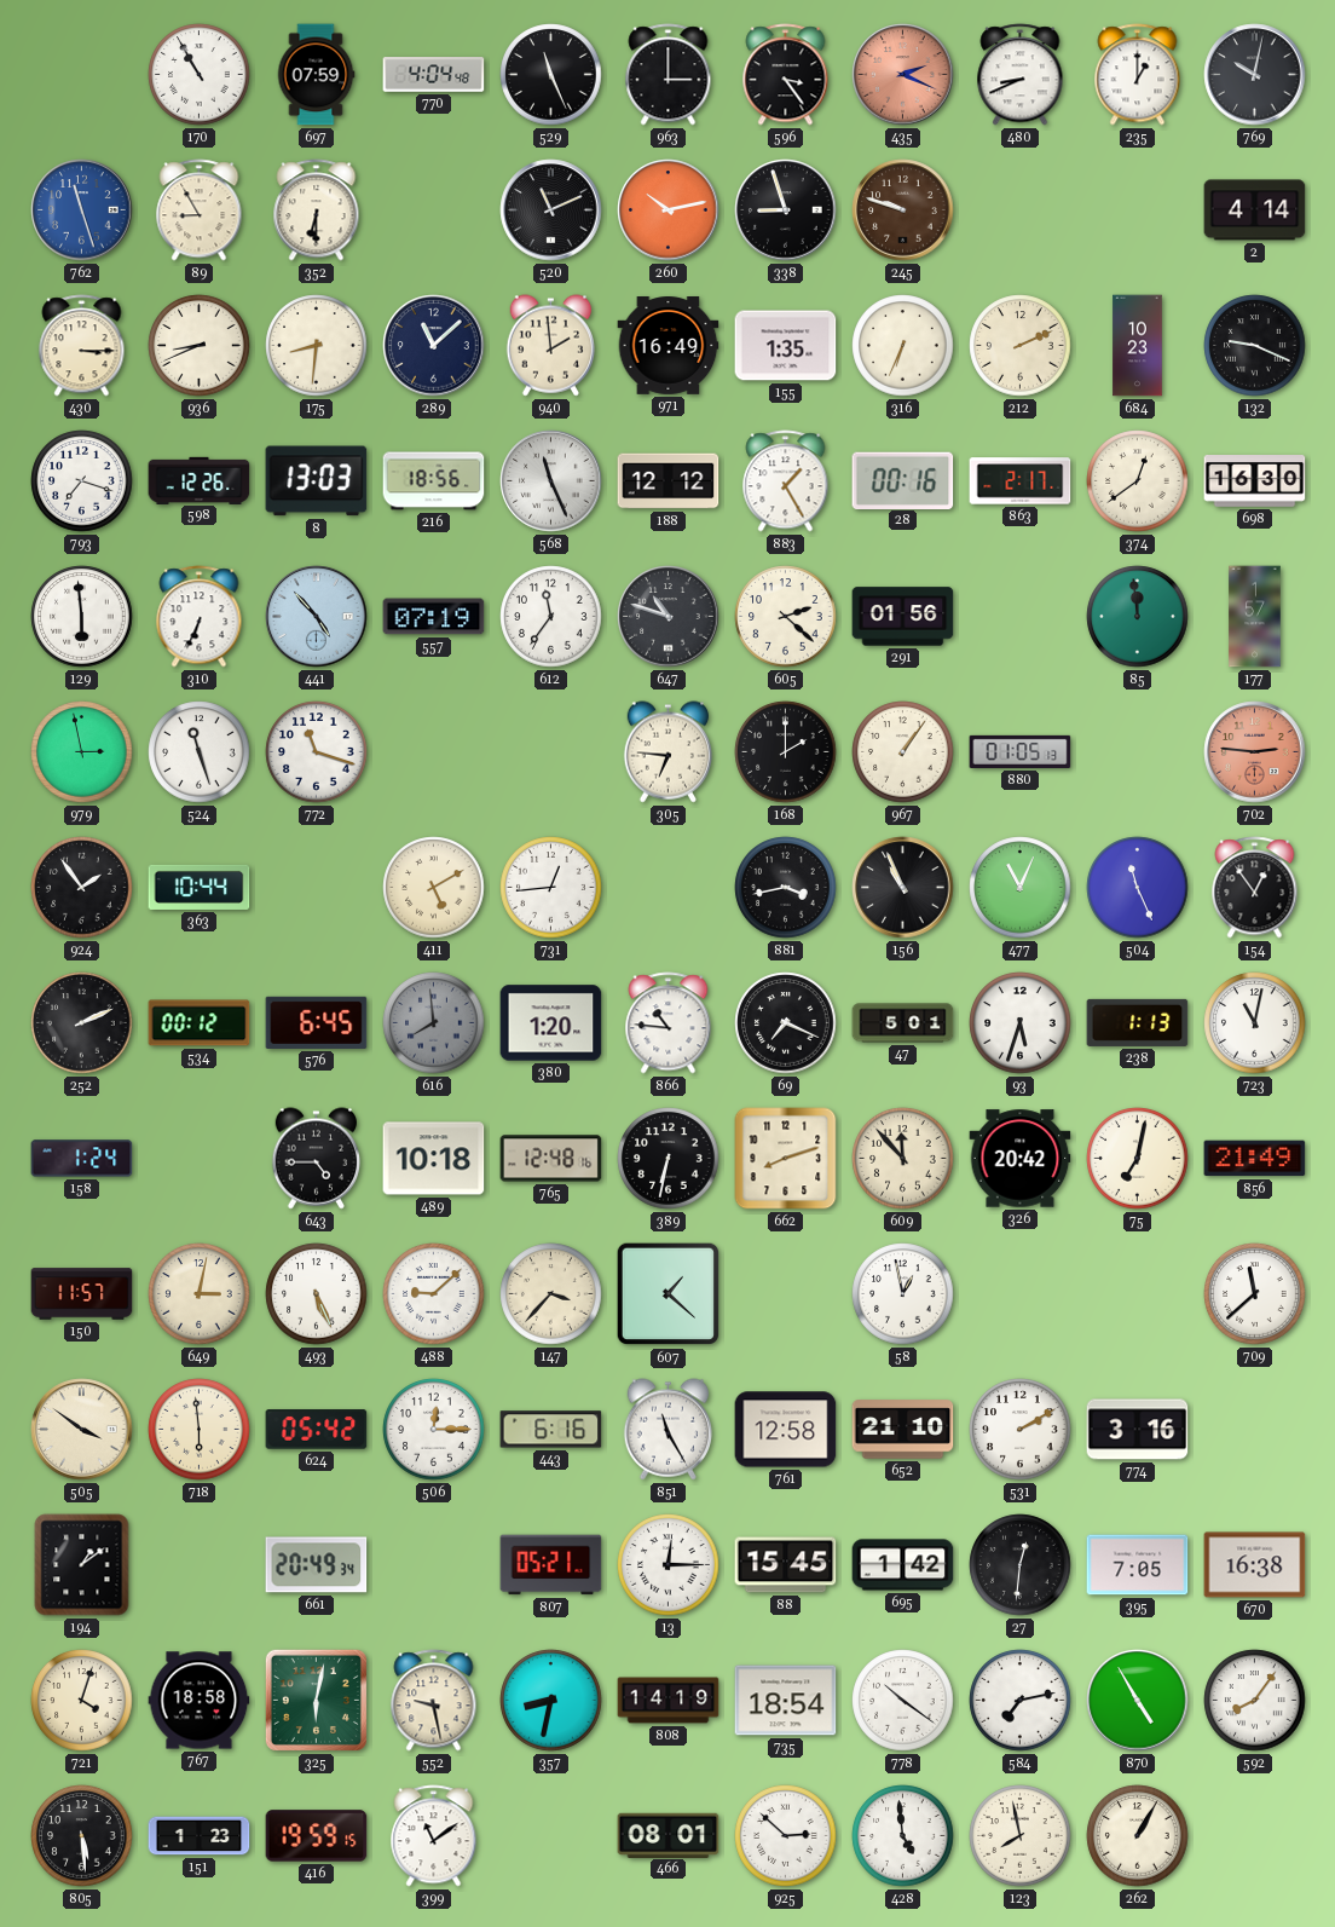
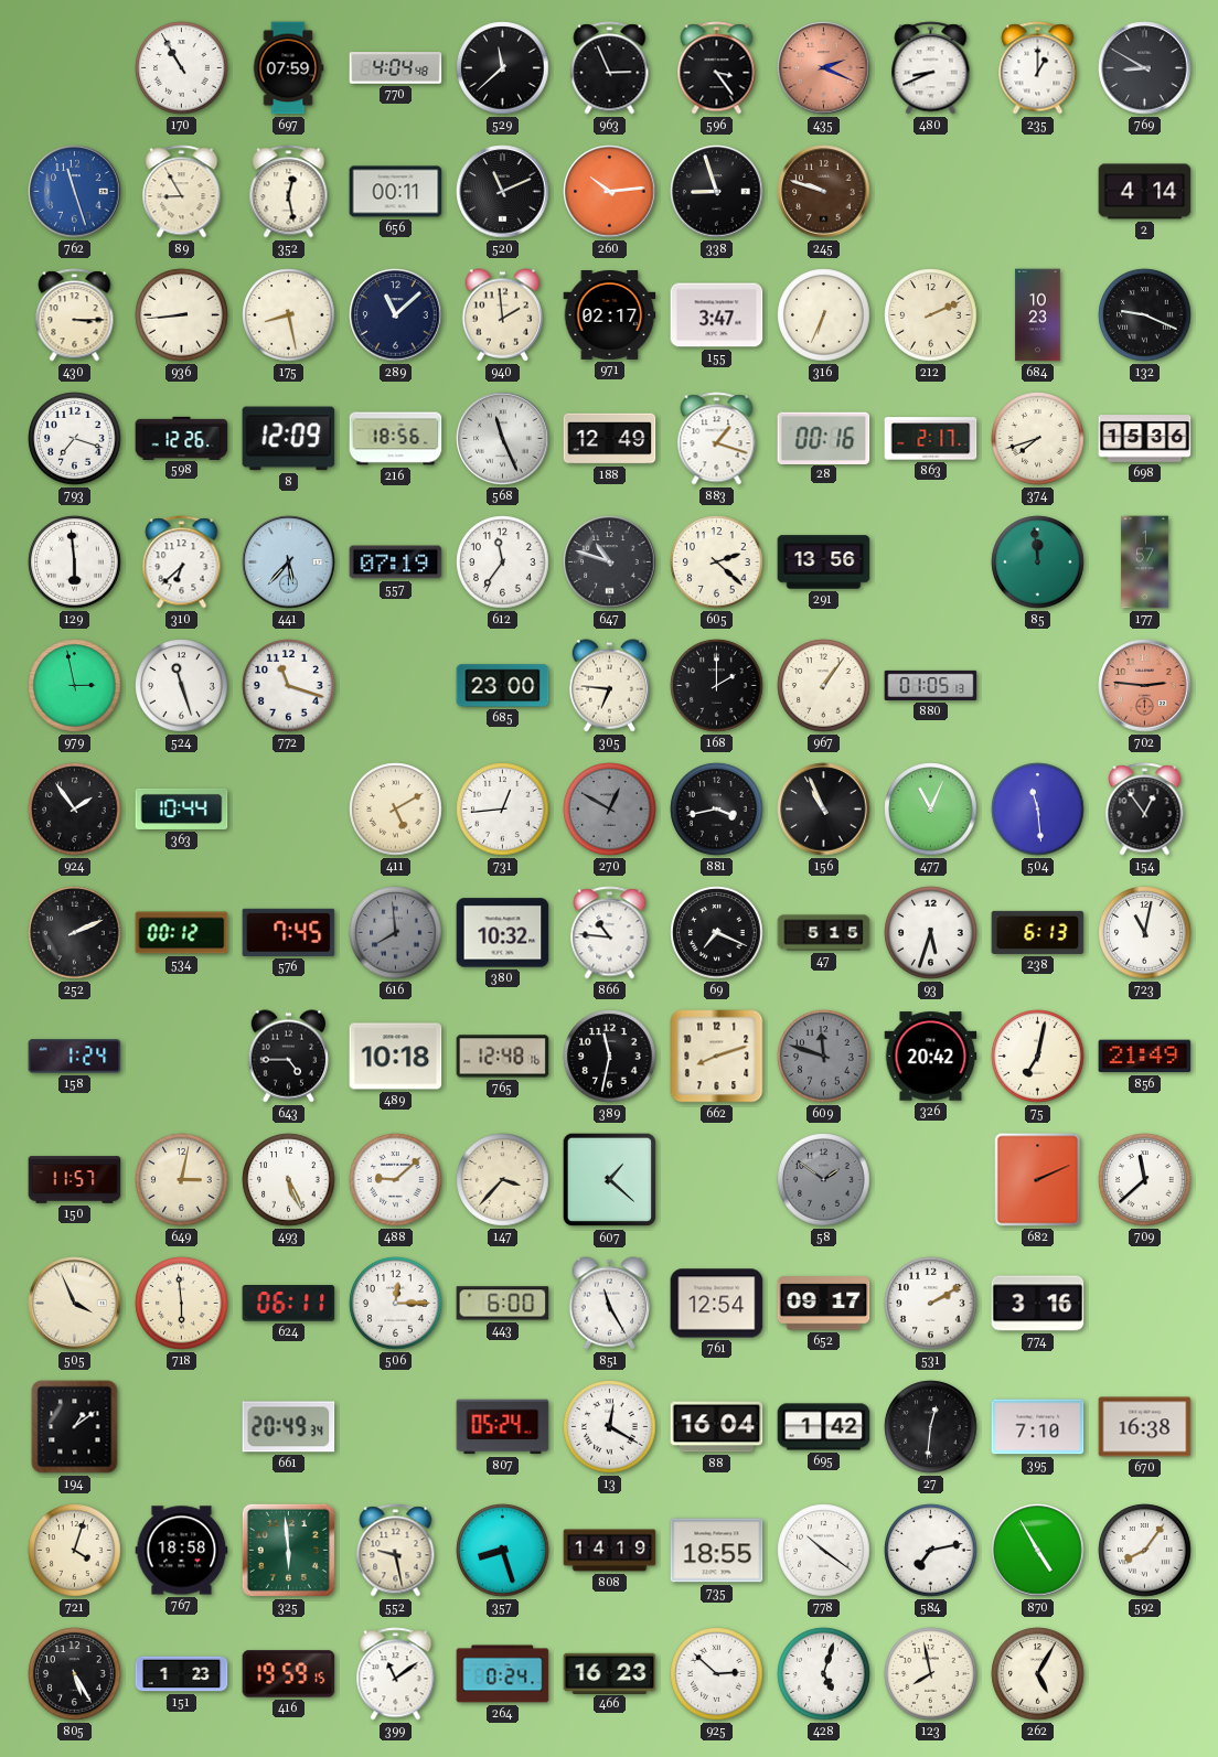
529: 11:26 -> 11:38 (503, 68)
963: 3:00 -> 2:56 (610, 68)
769: 10:02 -> 8:50 (1145, 68)
352: 6:30 -> 12:28 (289, 192)
656: none -> 00:11 (396, 192)
260: 10:13 -> 10:14 (610, 192)
936: 8:41 -> 8:44 (182, 315)
175: 8:31 -> 8:28 (289, 315)
971: 16:49 -> 02:17 (610, 315)
155: 1:35 -> 3:47 (717, 315)
8: 13:03 -> 12:09 (289, 439)
188: 12:12 -> 12:49 (610, 439)
883: 1:25 -> 1:18 (717, 439)
374: 12:39 -> 7:42 (1038, 439)
698: 16:30 -> 15:36 (1145, 439)
310: 6:34 -> 6:38 (182, 563)
441: 4:53 -> 5:37 (289, 563)
291: 01:56 -> 13:56 (824, 563)
685: none -> 23:00 (503, 686)
270: none -> 12:50 (610, 810)
504: 11:26 -> 11:29 (1038, 810)
576: 6:45 -> 7:45 (289, 932)
380: 1:20 -> 10:32 (503, 933)
47: 5:01 -> 5:15 (824, 933)
238: 1:13 -> 6:13 (1038, 932)
389: 6:32 -> 11:32 (610, 1057)
609: 11:53 -> 11:48 (824, 1057)
609 dial: cream -> grey (824, 1057)
58: 12:58 -> 1:51 (824, 1180)
58 dial: white -> grey (824, 1180)
682: none -> 2:11 (1038, 1180)
505: 3:51 -> 3:56 (75, 1304)
624: 05:42 -> 06:11 (289, 1304)
443: 6:16 -> 6:00 (503, 1304)
761: 12:58 -> 12:54 (717, 1304)
652: 21:10 -> 09:17 (824, 1304)
807: 05:21 -> 05:24 (503, 1427)
13: 12:15 -> 12:20 (610, 1427)
88: 15:45 -> 16:04 (717, 1427)
395: 7:05 -> 7:10 (1038, 1427)
325: 6:02 -> 5:59 (288, 1550)
357: 8:32 -> 8:27 (503, 1551)
735: 18:54 -> 18:55 (717, 1551)
805: 5:29 -> 5:25 (75, 1674)
264: none -> 0:24 (503, 1674)
466: 08:01 -> 16:23 (610, 1673)
428: 4:59 -> 5:03 (824, 1674)
262: 1:05 -> 5:05 (1038, 1674)
